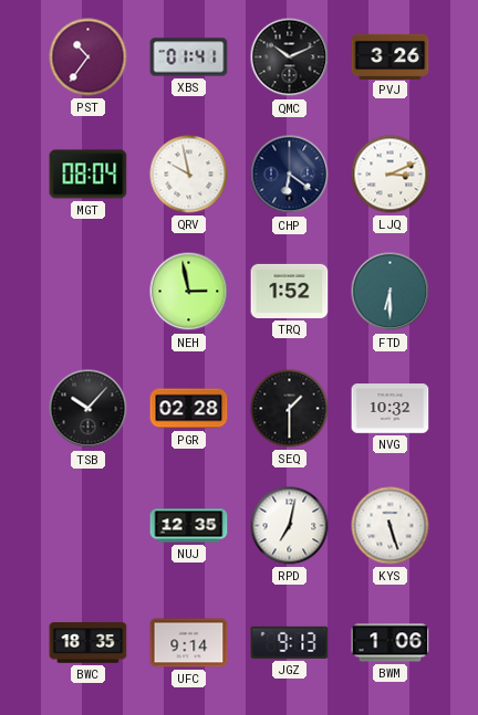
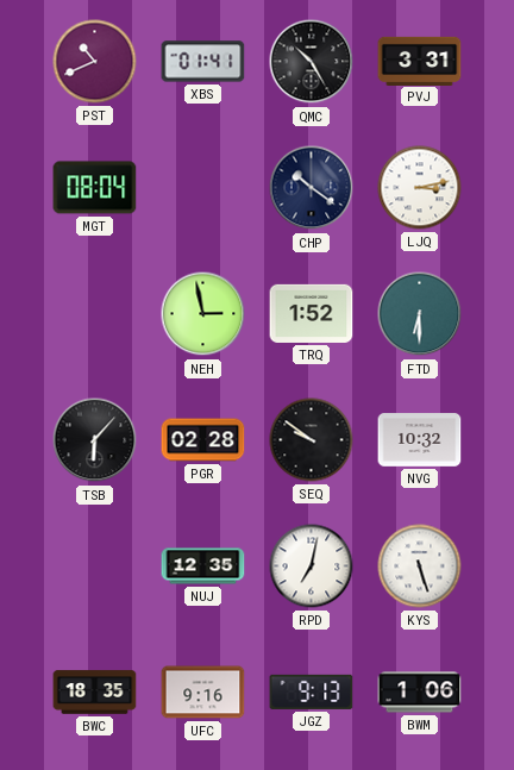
PST: 10:36 -> 10:41 (95, 62)
QMC: 10:11 -> 10:25 (312, 62)
PVJ: 3:26 -> 3:31 (420, 61)
QRV: 9:58 -> none (189, 175)
CHP: 6:21 -> 10:21 (312, 188)
LJQ: 3:11 -> 3:13 (420, 188)
TSB: 10:07 -> 6:07 (95, 440)
SEQ: 1:30 -> 9:51 (312, 440)
UFC: 9:14 -> 9:16 (203, 693)
